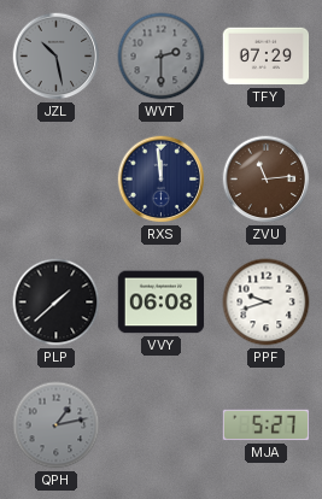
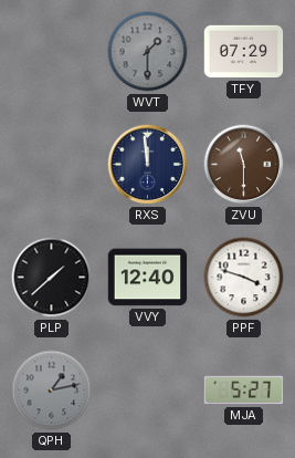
JZL: 10:28 -> none (57, 57)
WVT: 2:30 -> 1:30 (148, 52)
ZVU: 11:14 -> 11:30 (244, 165)
VVY: 06:08 -> 12:40 (148, 278)
PPF: 9:42 -> 3:48 (244, 278)
